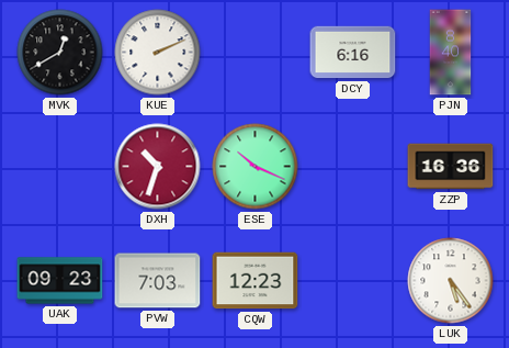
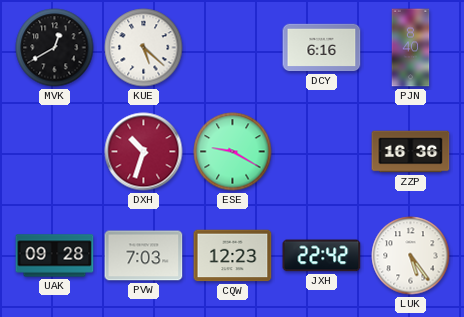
KUE: 2:11 -> 5:22 (144, 48)
ESE: 10:19 -> 9:20 (233, 152)
UAK: 09:23 -> 09:28 (55, 256)
JXH: none -> 22:42 (322, 256)
